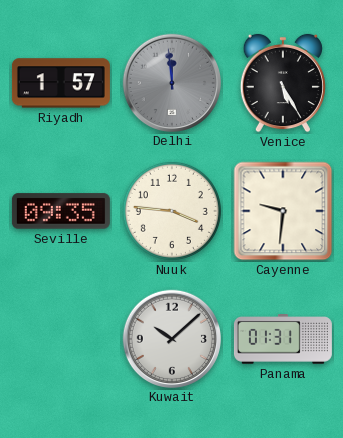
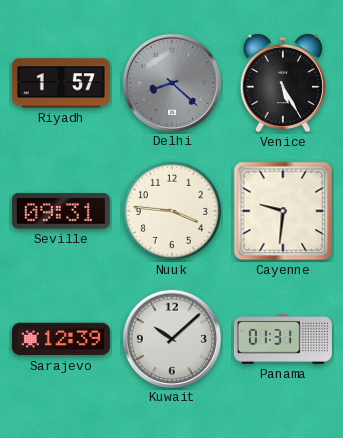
Delhi: 11:59 -> 8:22 (171, 82)
Seville: 09:35 -> 09:31 (61, 211)
Sarajevo: none -> 12:39 (61, 339)
